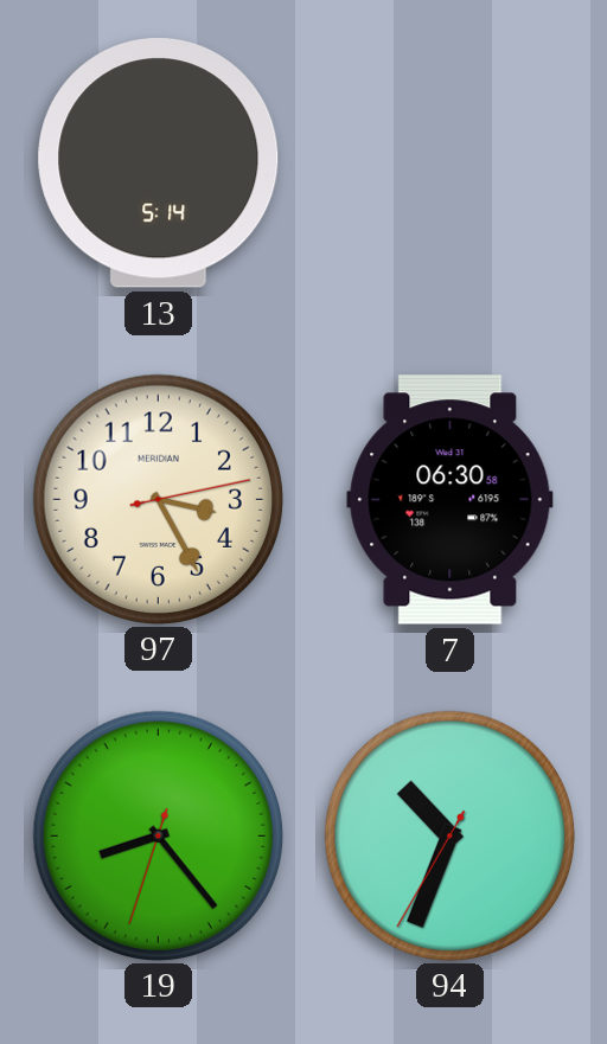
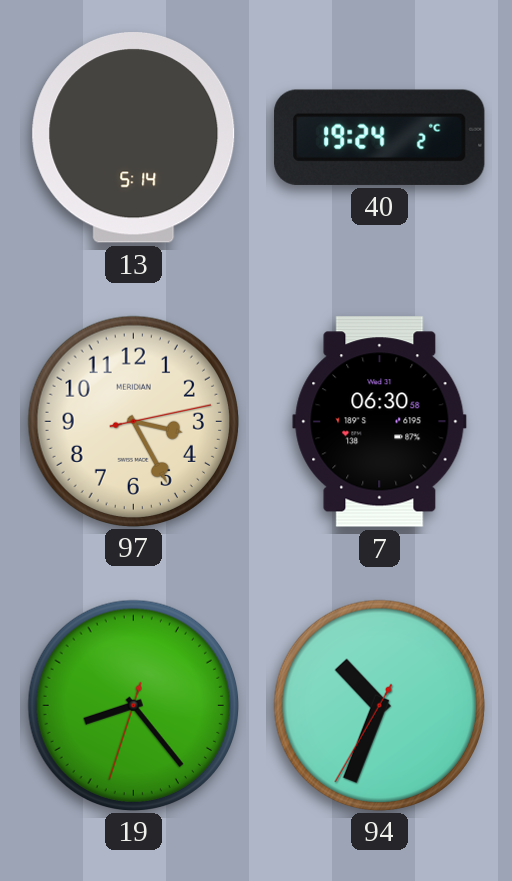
40: none -> 19:24 (380, 137)
